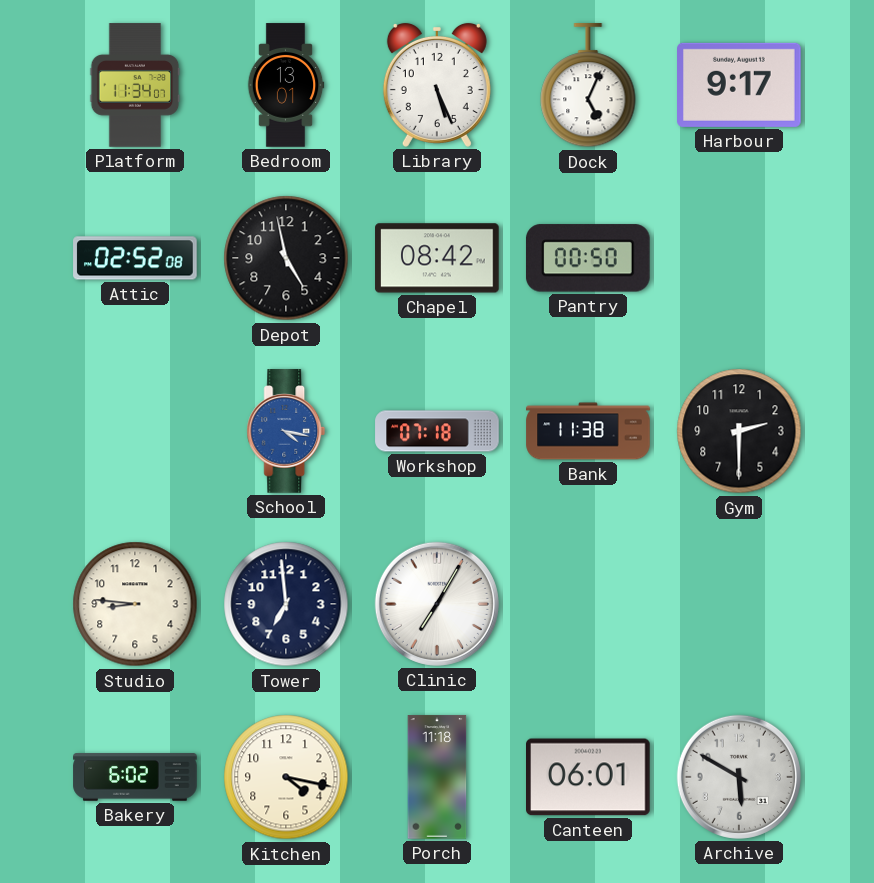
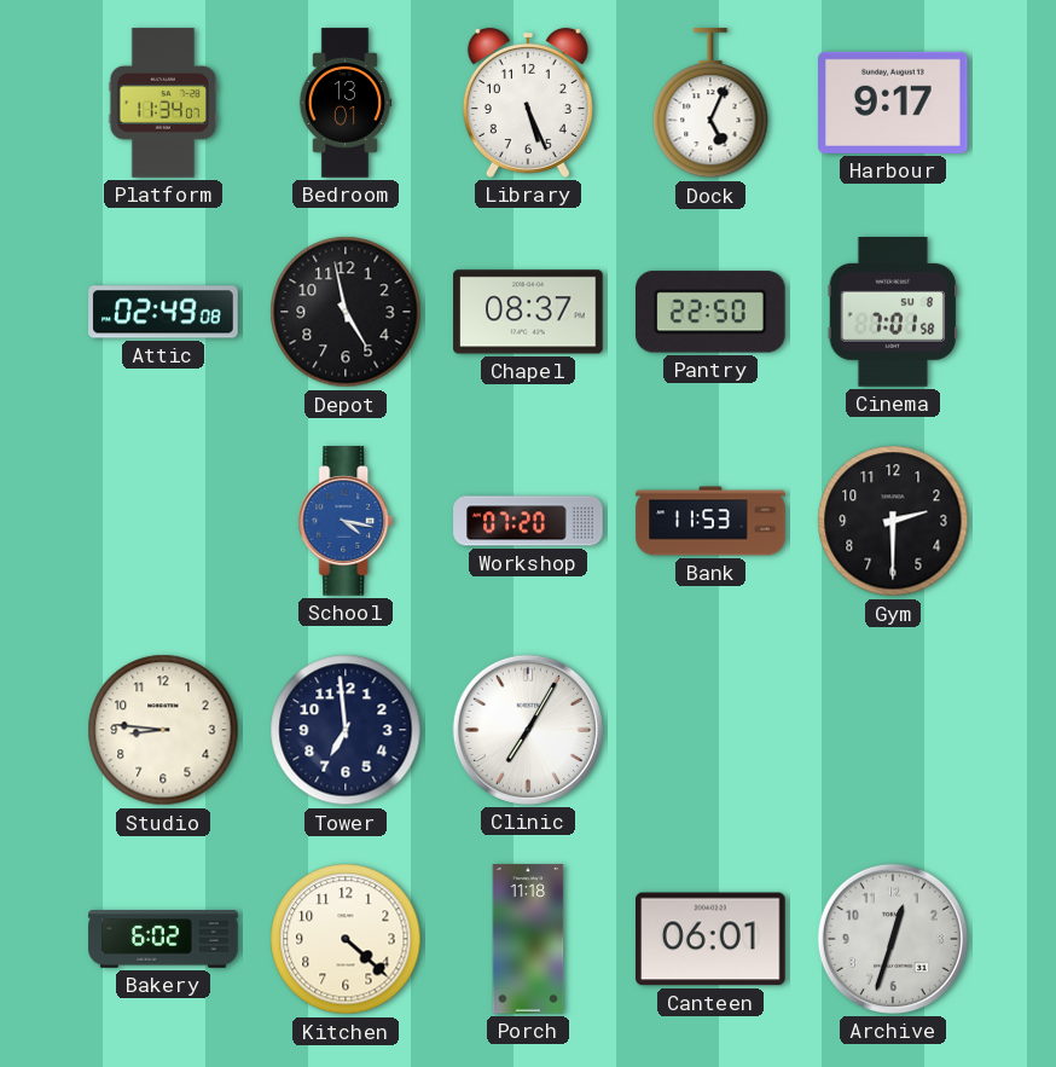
Attic: 02:52 -> 02:49 (163, 312)
Chapel: 08:42 -> 08:37 (528, 312)
Pantry: 00:50 -> 22:50 (710, 312)
Cinema: none -> 7:01 (892, 312)
Workshop: 07:18 -> 07:20 (528, 521)
Bank: 11:38 -> 11:53 (710, 521)
Kitchen: 4:17 -> 4:22 (346, 939)
Archive: 5:50 -> 12:33 (893, 939)
